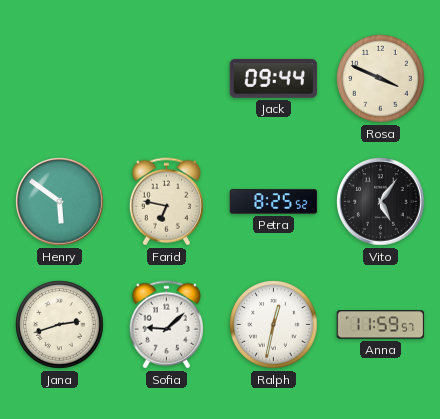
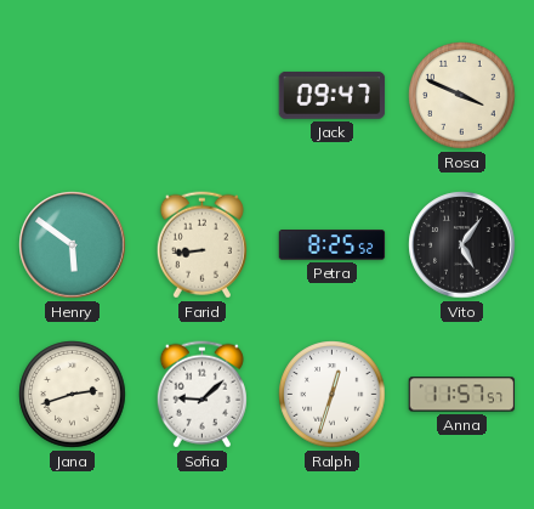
Jack: 09:44 -> 09:47 (333, 95)
Farid: 6:47 -> 8:44 (201, 245)
Ralph: 12:32 -> 12:33 (333, 395)
Anna: 11:59 -> 11:57 (462, 395)
